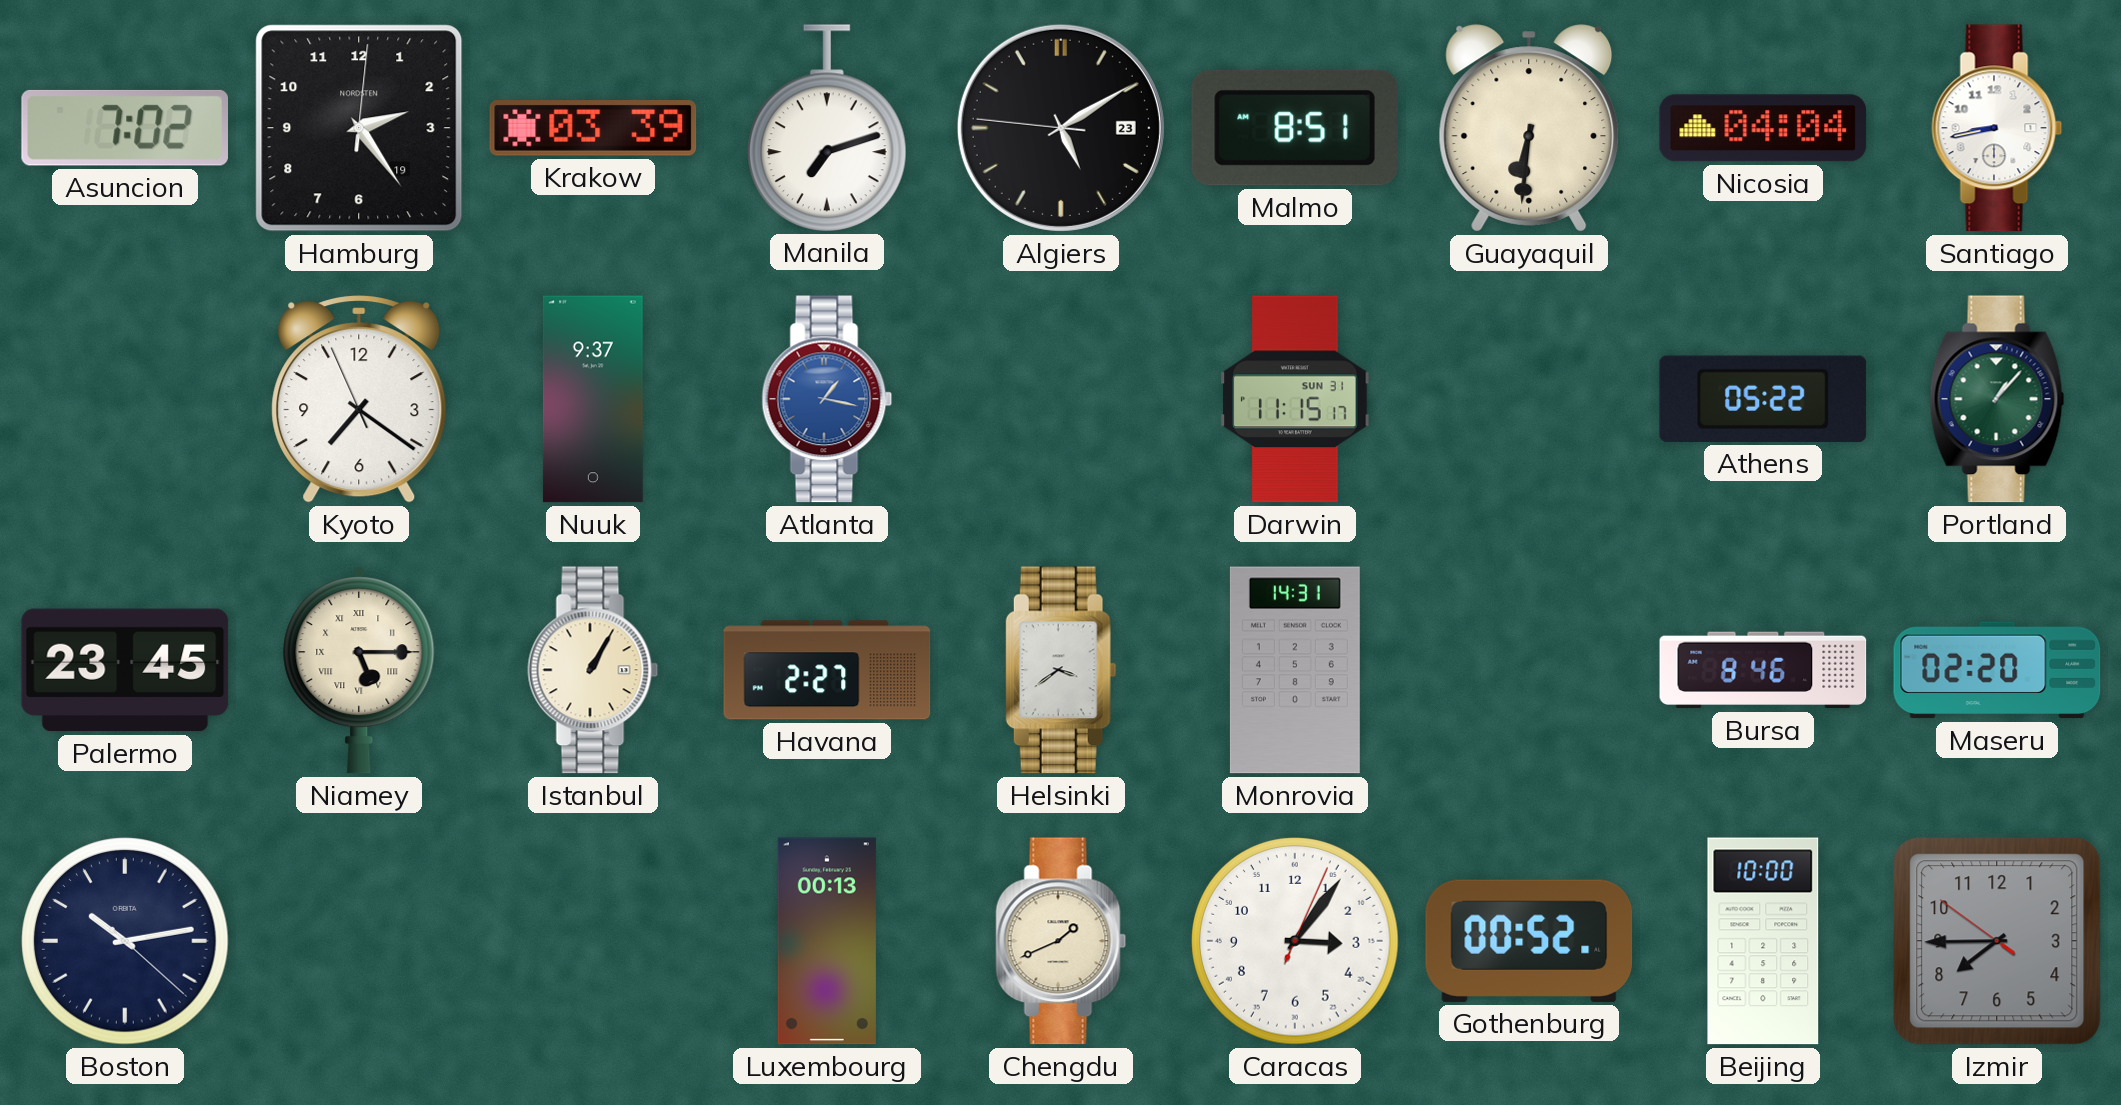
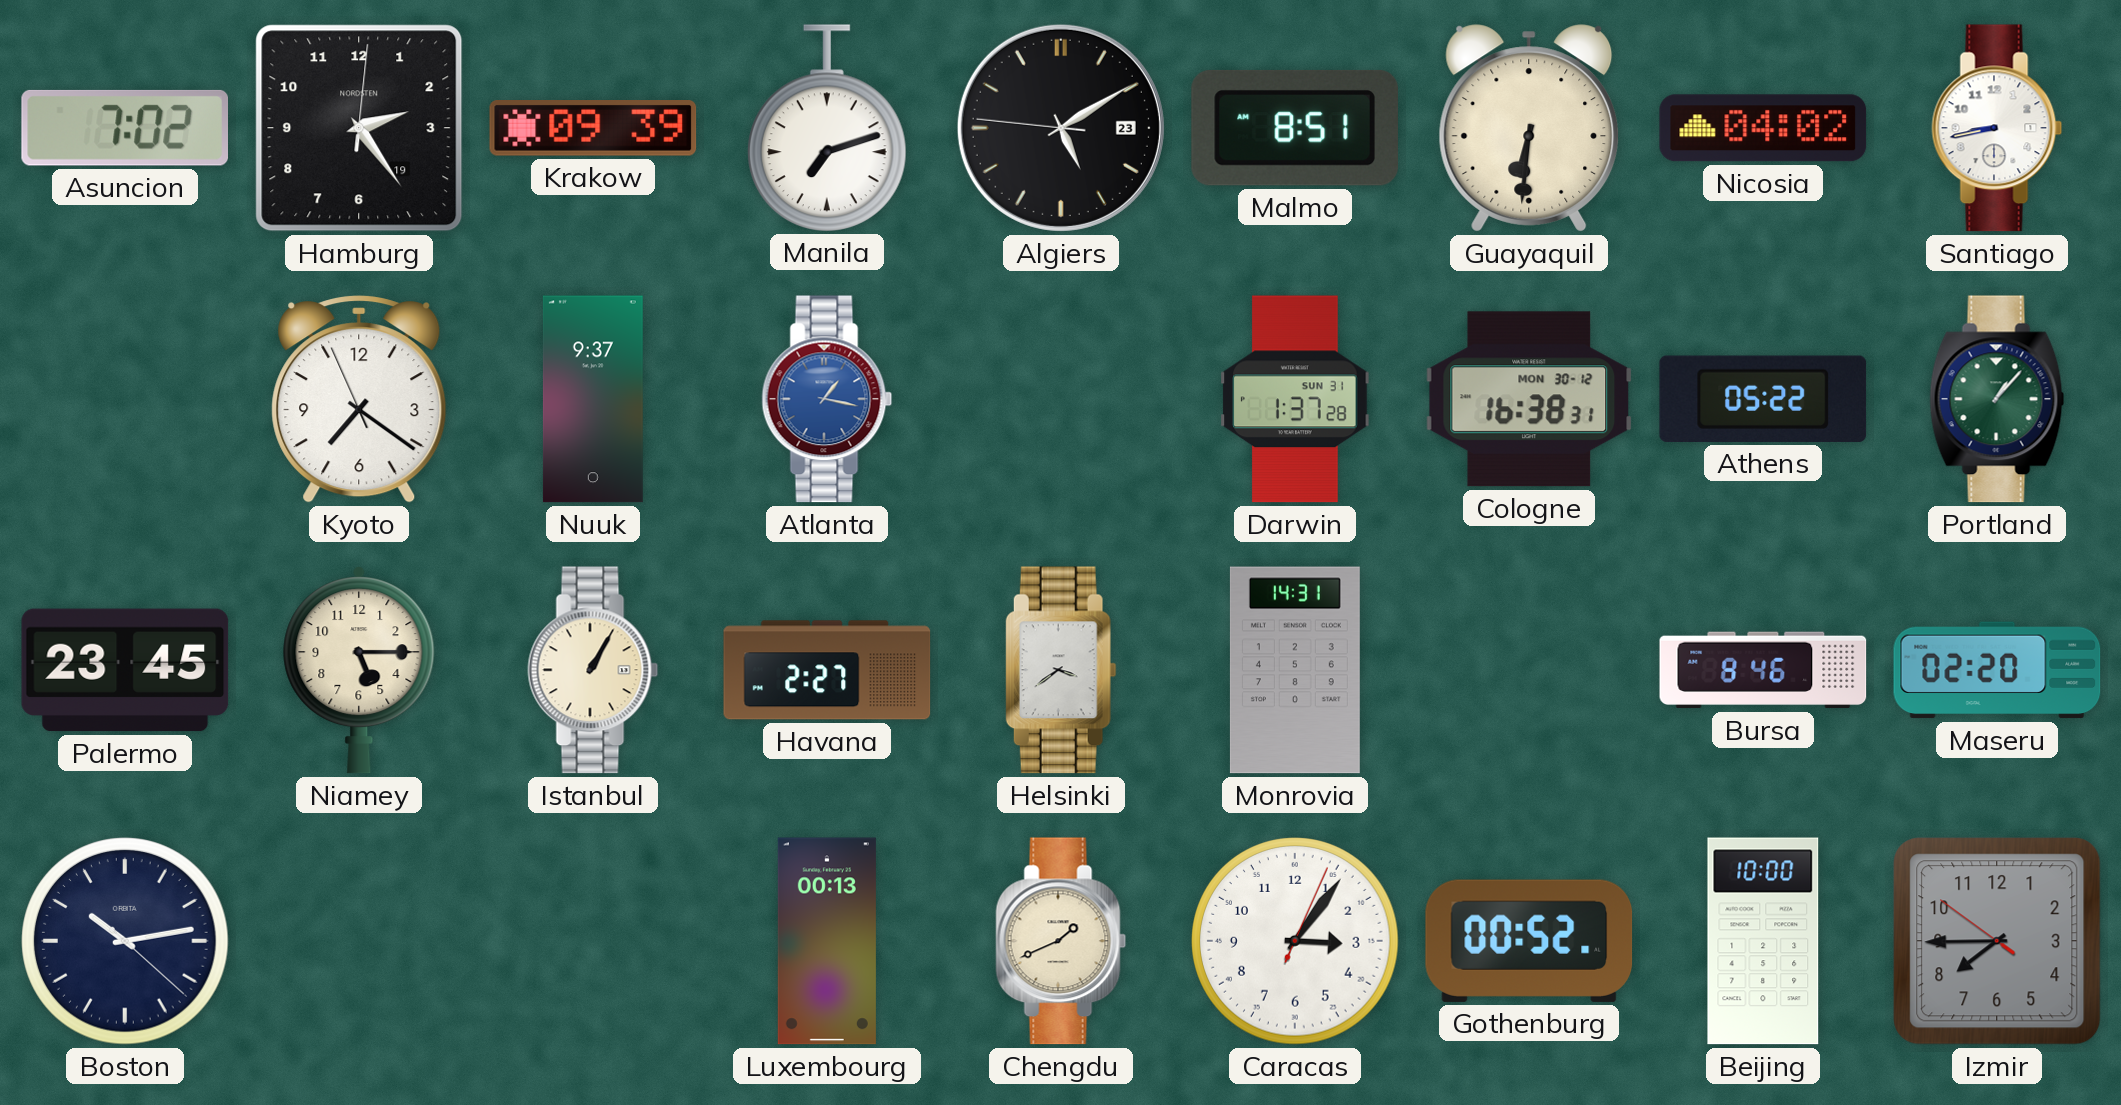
Krakow: 03:39 -> 09:39 (593, 129)
Nicosia: 04:04 -> 04:02 (1763, 128)
Darwin: 11:15 -> 1:37 (1295, 399)
Cologne: none -> 16:38 (1529, 399)
Niamey numerals: Roman -> Arabic (359, 670)
